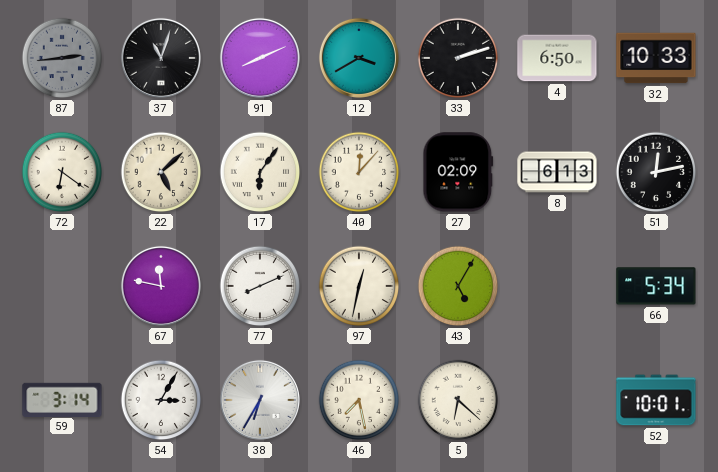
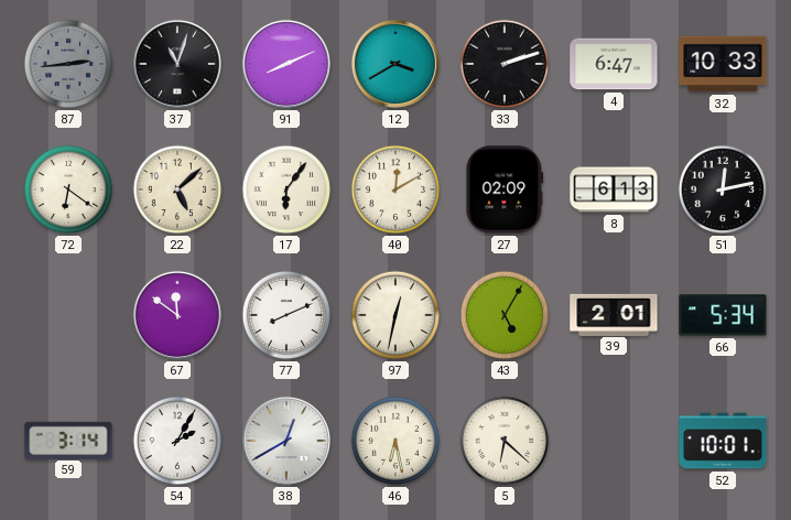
4: 6:50 -> 6:47 (614, 64)
40: 12:07 -> 12:10 (395, 189)
67: 11:47 -> 11:51 (177, 315)
39: none -> 2:01 (614, 314)
54: 3:05 -> 2:05 (177, 441)
38: 6:35 -> 12:40 (286, 441)
46: 7:28 -> 6:28 (395, 441)
